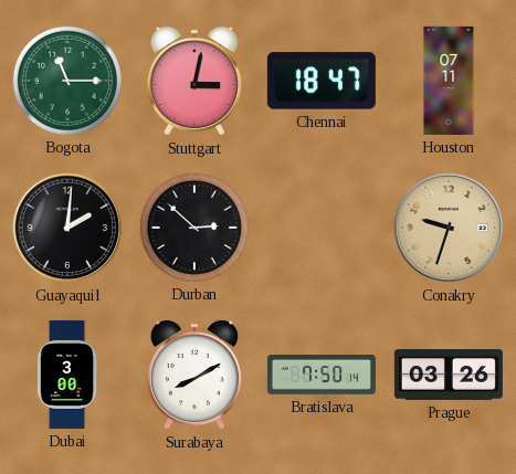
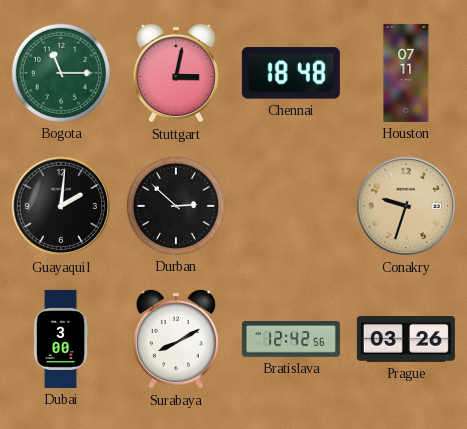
Chennai: 18:47 -> 18:48 (291, 73)
Bratislava: 7:50 -> 12:42 (291, 340)
